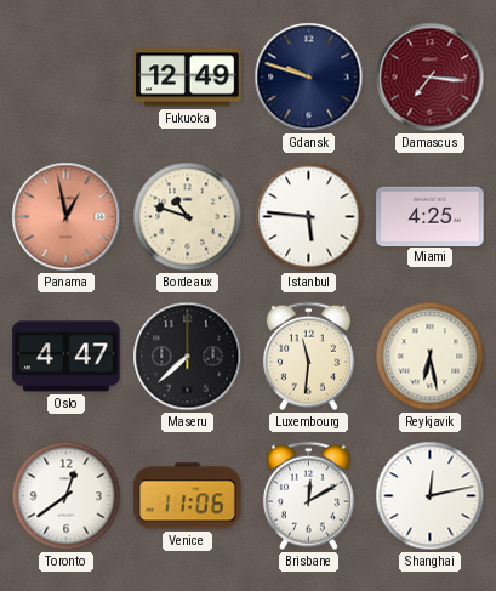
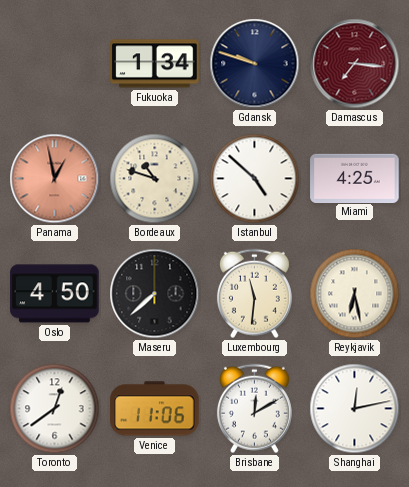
Fukuoka: 12:49 -> 1:34 (155, 64)
Istanbul: 5:46 -> 4:52 (255, 179)
Oslo: 4:47 -> 4:50 (55, 294)
